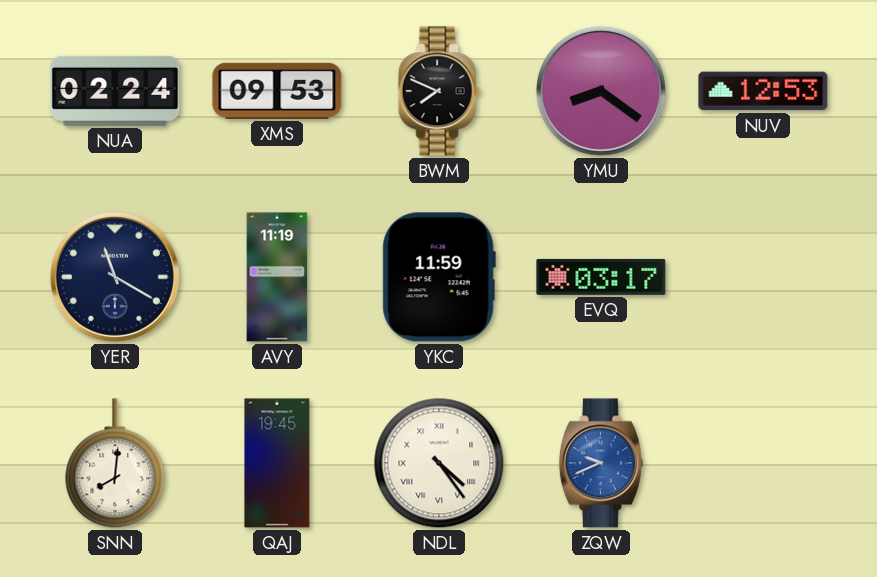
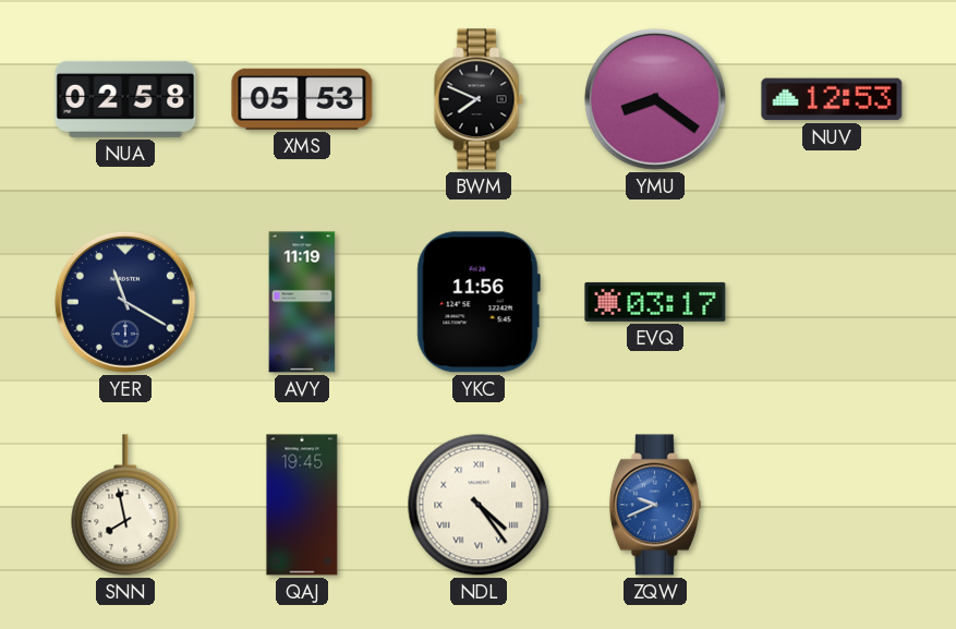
NUA: 02:24 -> 02:58 (125, 99)
XMS: 09:53 -> 05:53 (302, 99)
YKC: 11:59 -> 11:56 (479, 302)
SNN: 8:01 -> 7:58 (125, 505)
